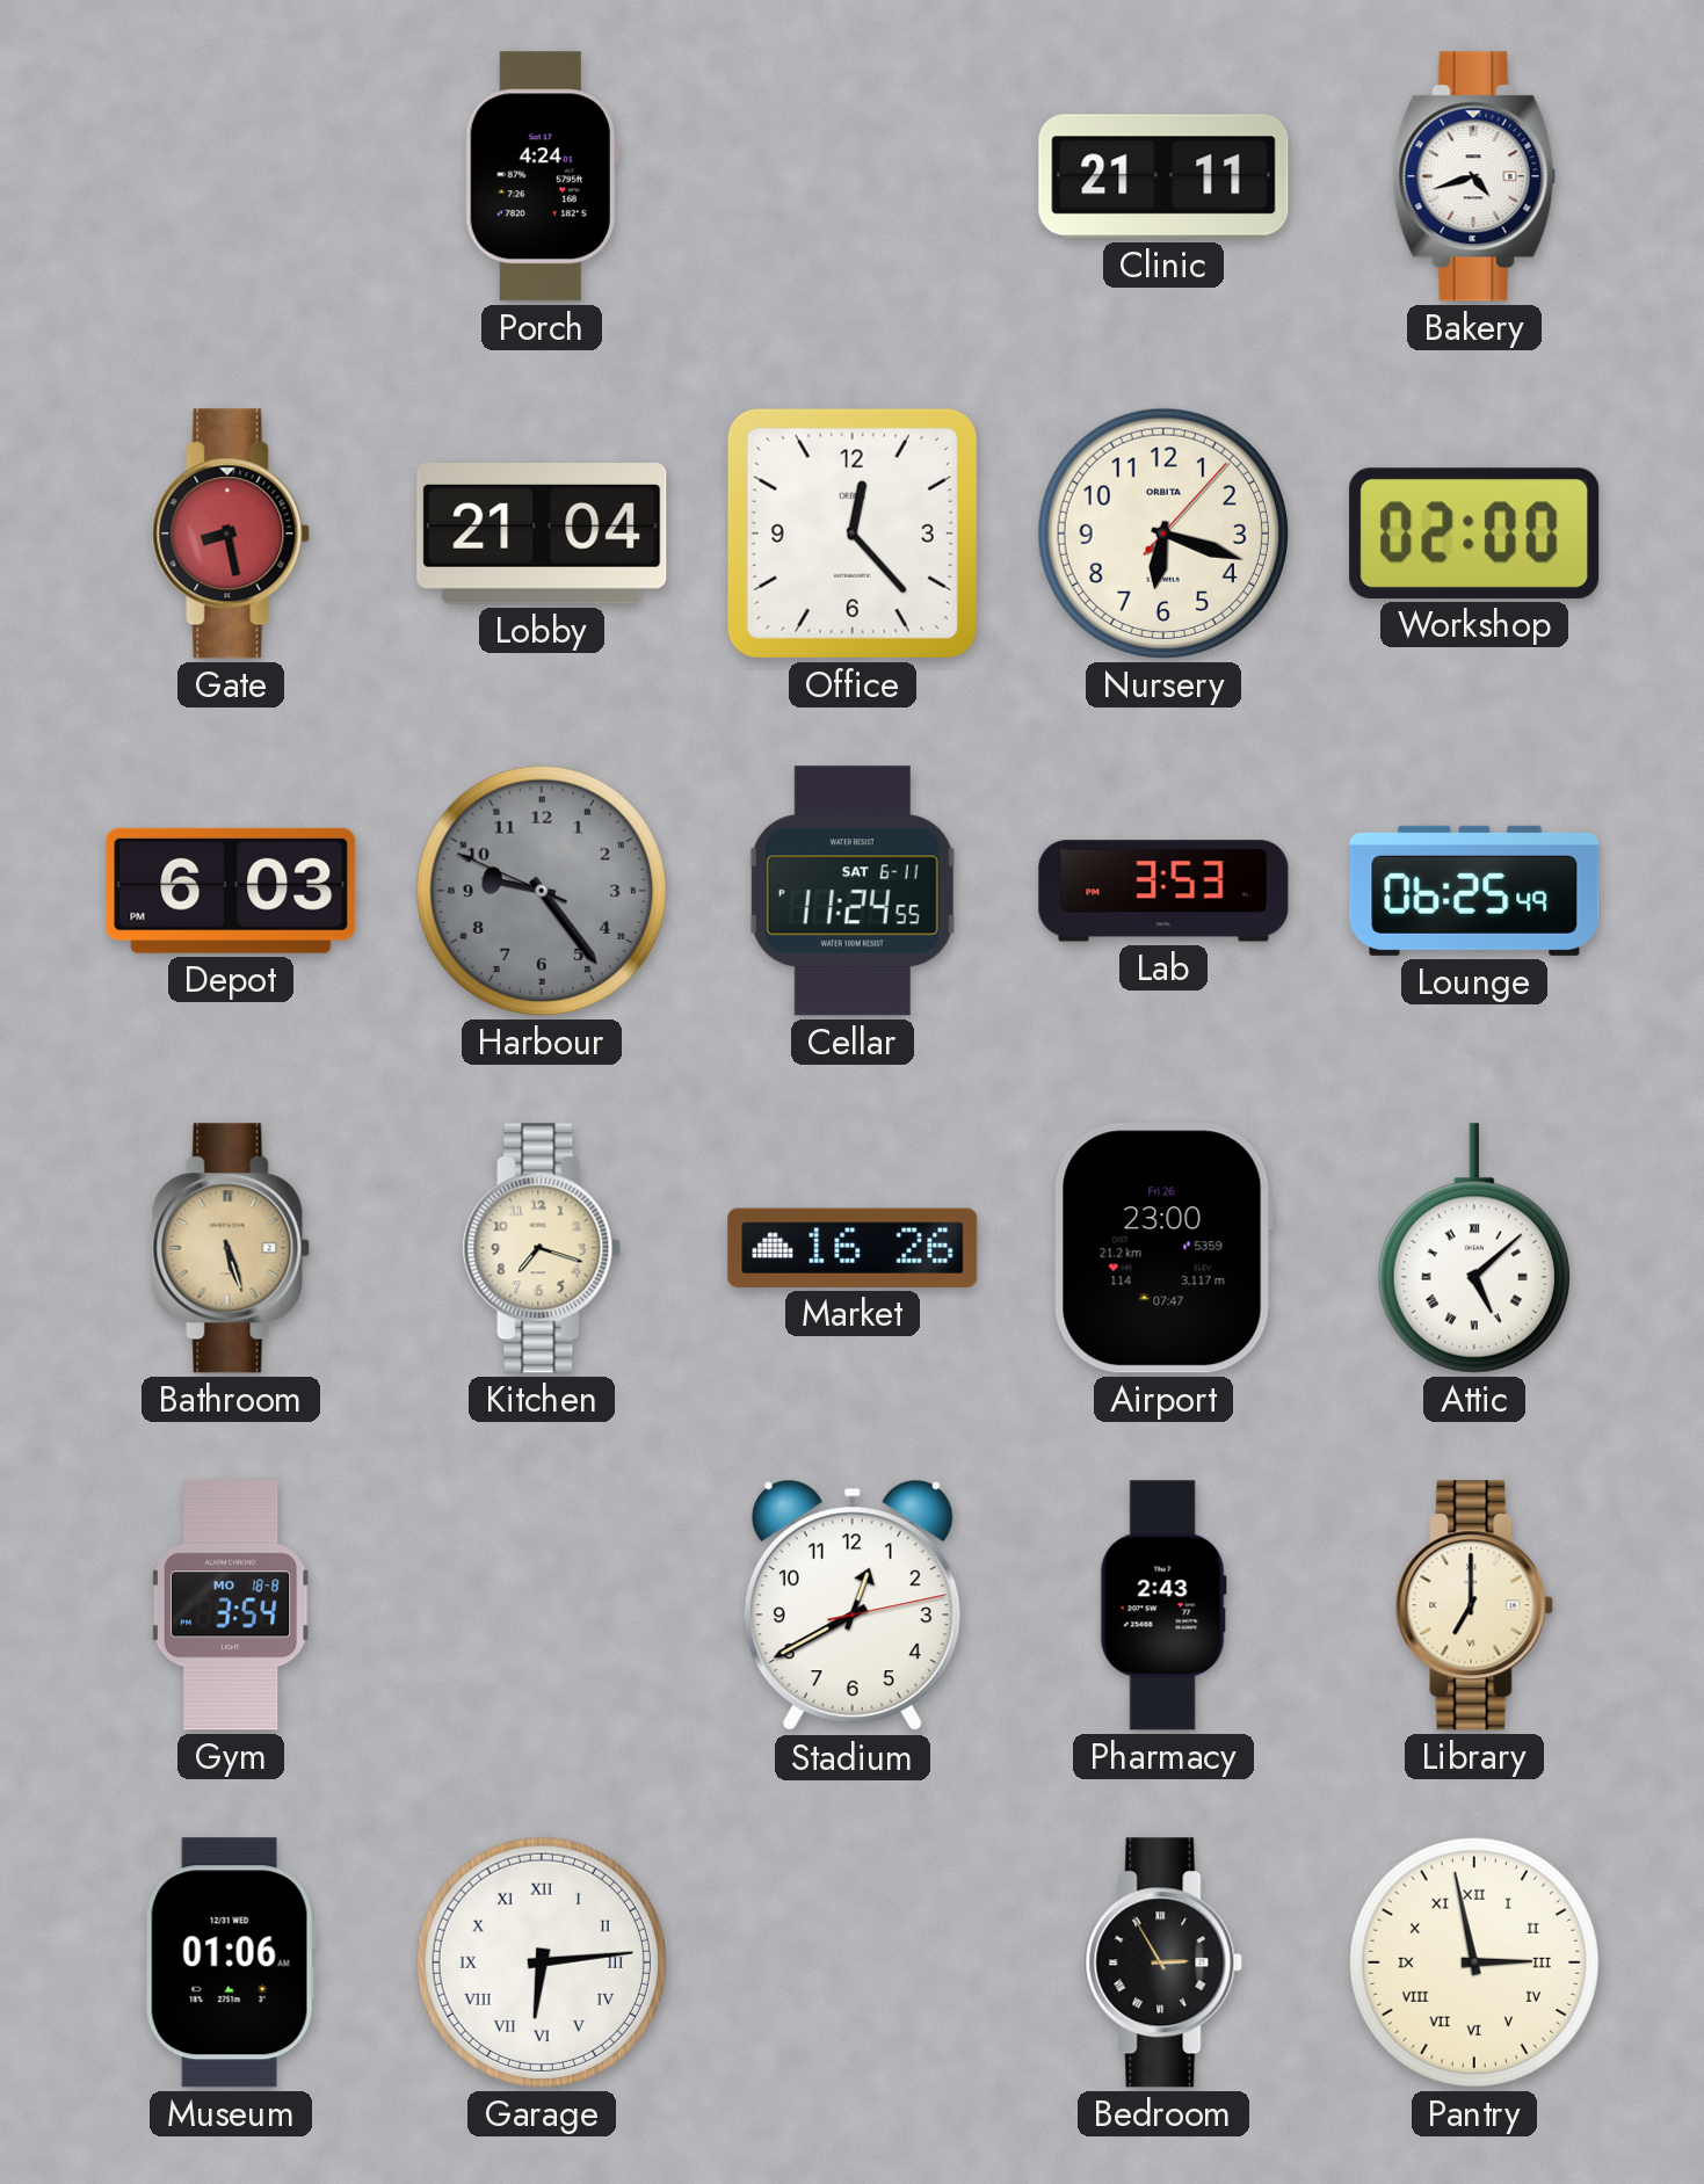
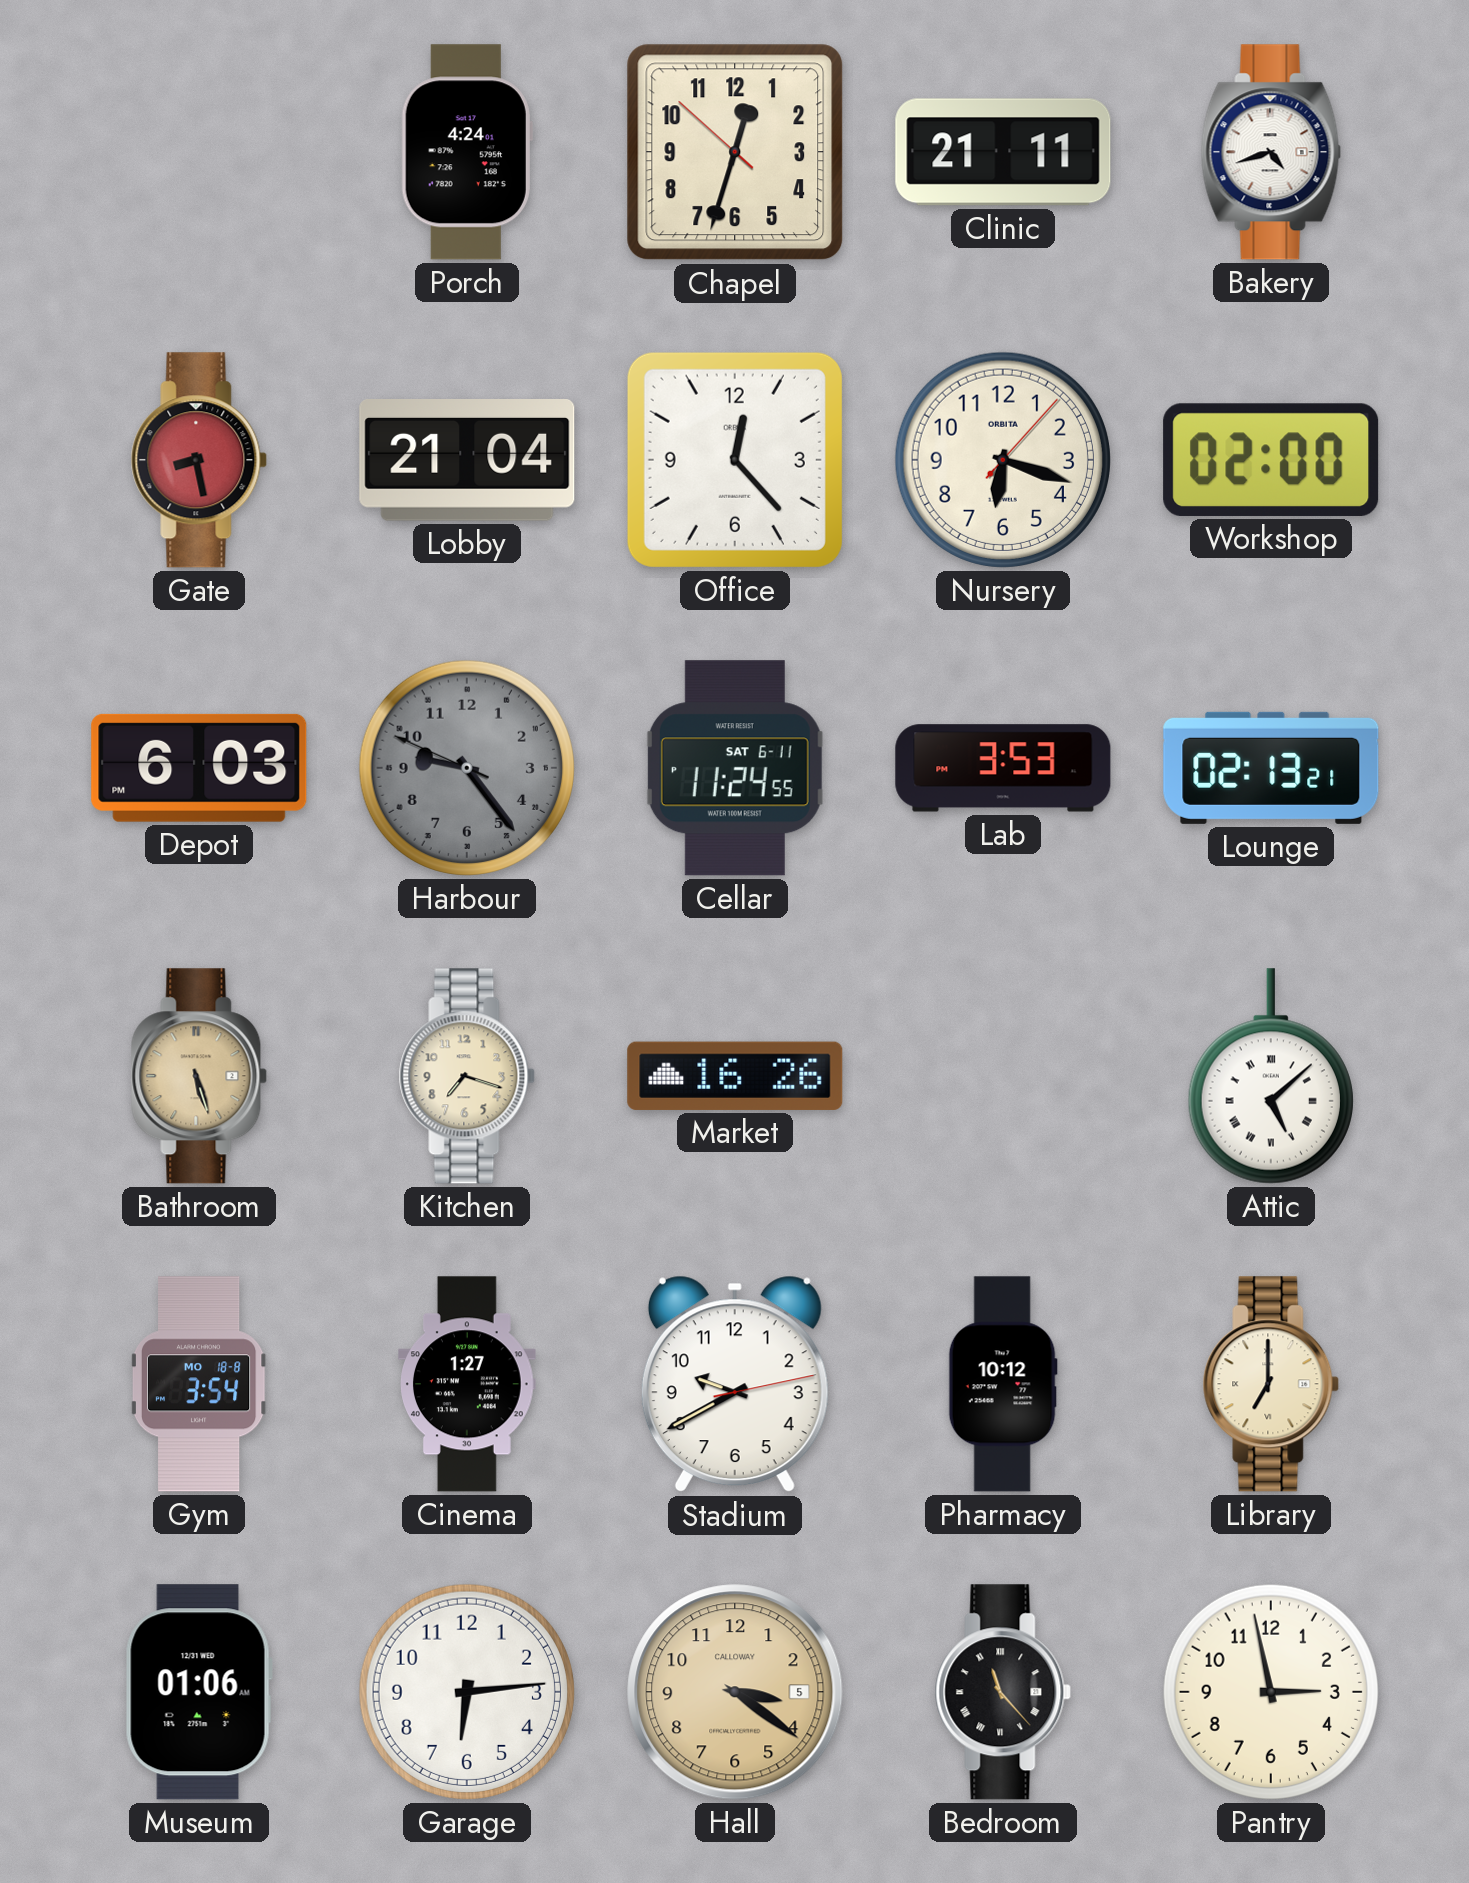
Chapel: none -> 12:32 (735, 152)
Lounge: 06:25 -> 02:13 (1271, 768)
Airport: 23:00 -> none (1163, 1248)
Cinema: none -> 1:27 (468, 1384)
Stadium: 12:40 -> 9:40 (735, 1384)
Pharmacy: 2:43 -> 10:12 (1003, 1384)
Garage numerals: Roman -> Arabic (467, 1692)
Hall: none -> 3:21 (735, 1692)
Bedroom: 2:55 -> 11:23 (1003, 1692)
Pantry numerals: Roman -> Arabic (1271, 1692)
